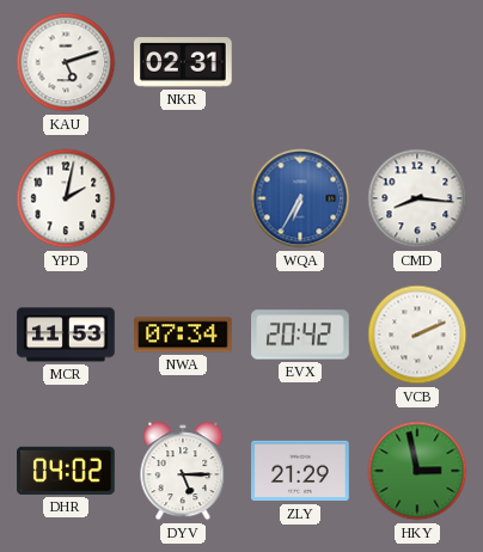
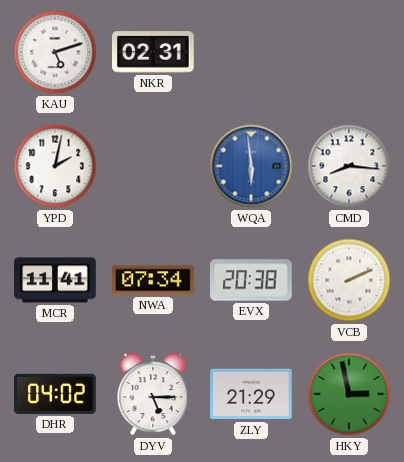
WQA: 6:35 -> 5:59 (251, 166)
MCR: 11:53 -> 11:41 (55, 280)
EVX: 20:42 -> 20:38 (251, 280)
